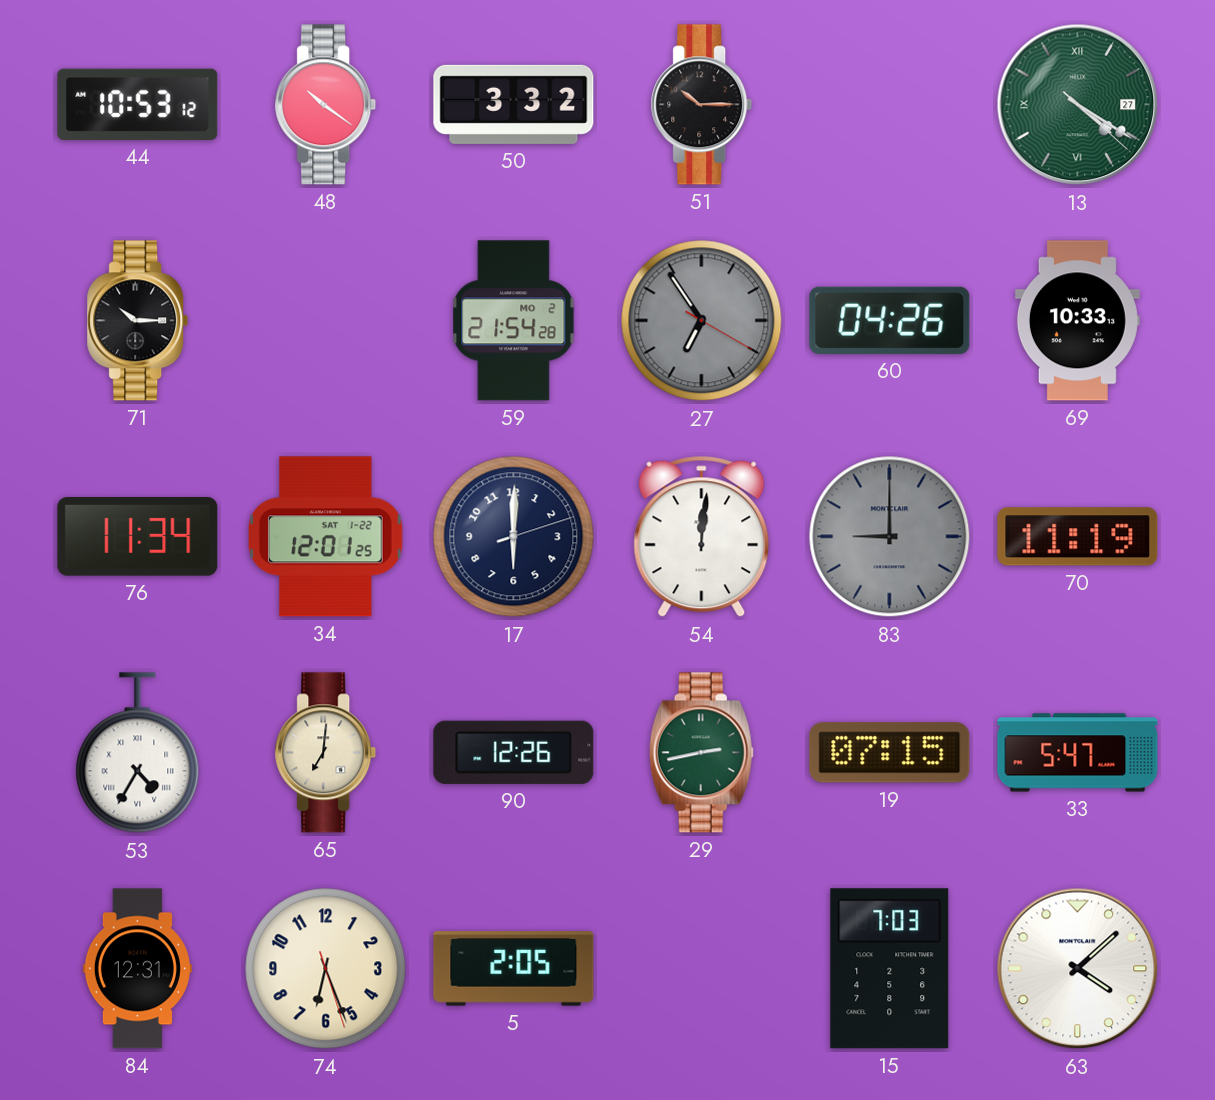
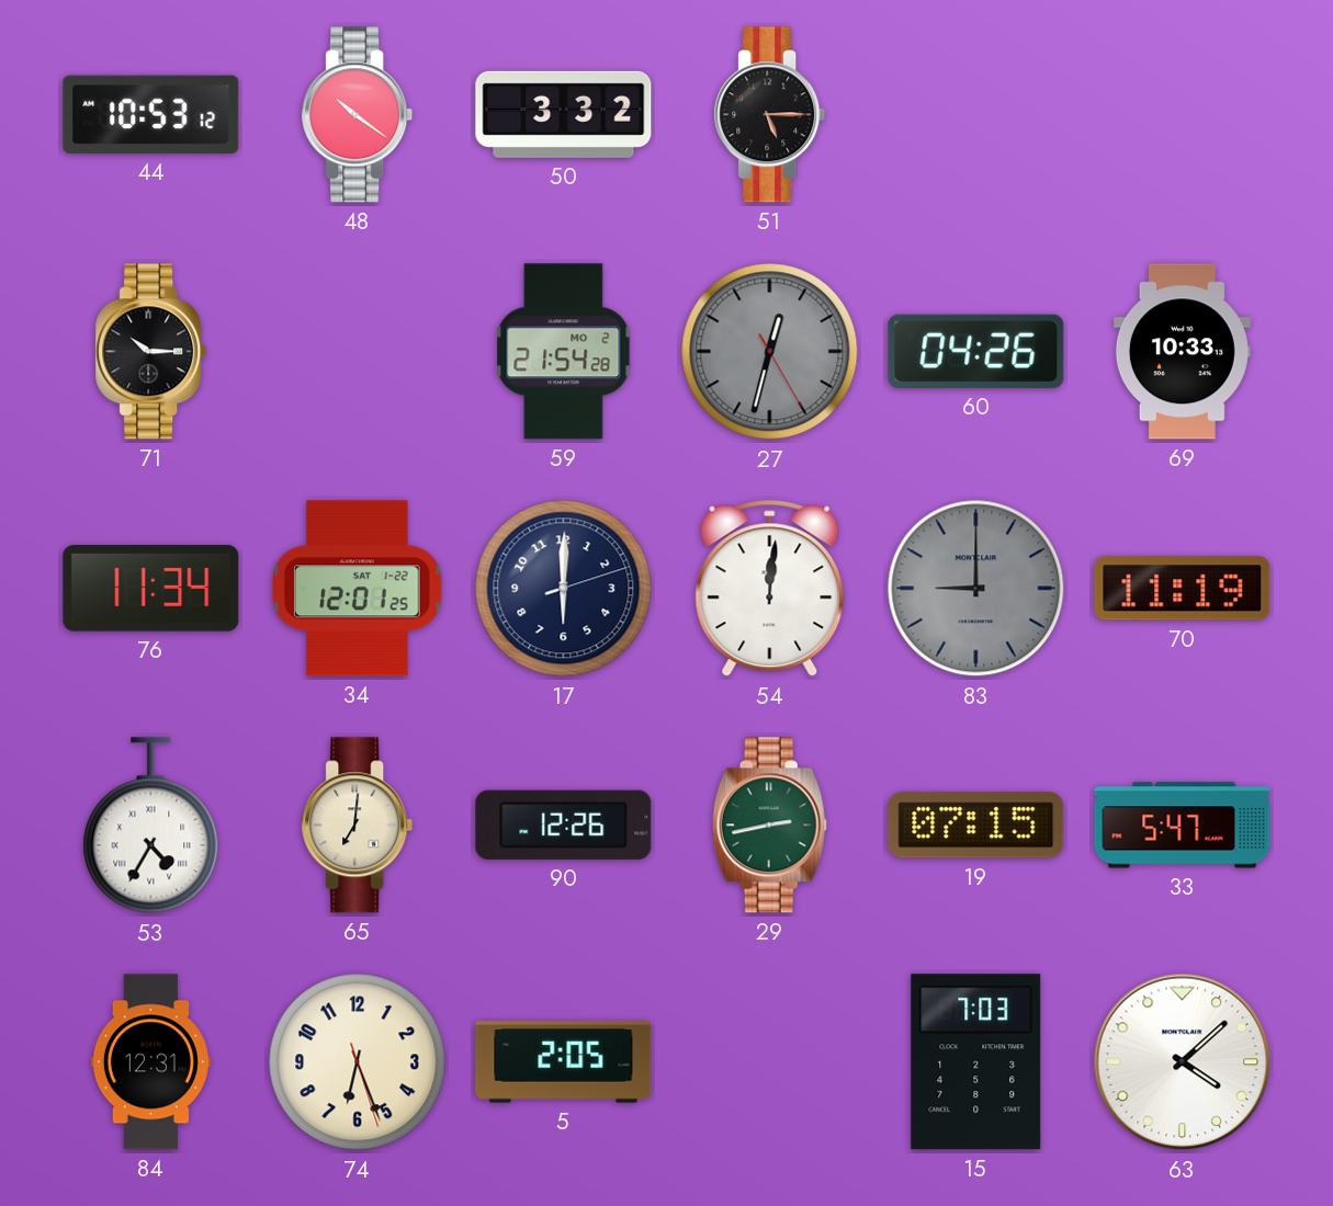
51: 10:15 -> 5:15 (770, 115)
13: 4:20 -> none (1078, 105)
27: 6:54 -> 12:32 (770, 352)
